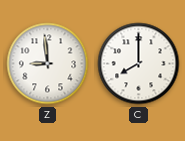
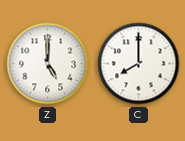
Z: 8:59 -> 5:00 (48, 64)
